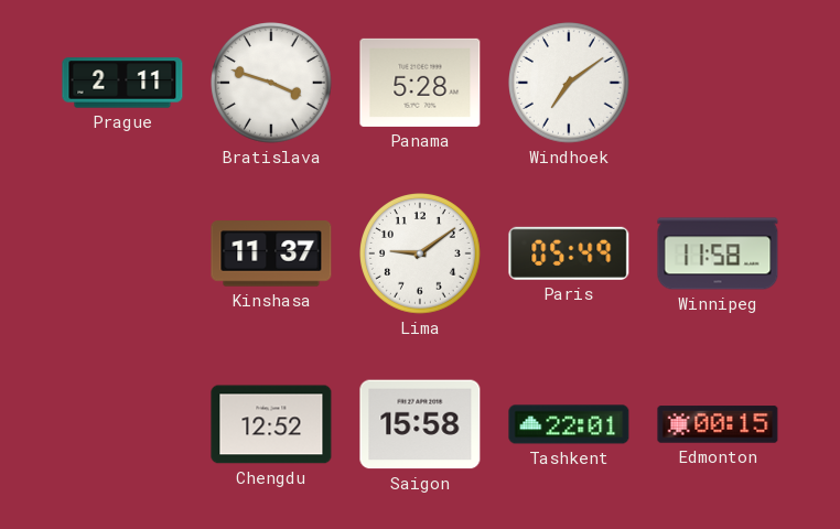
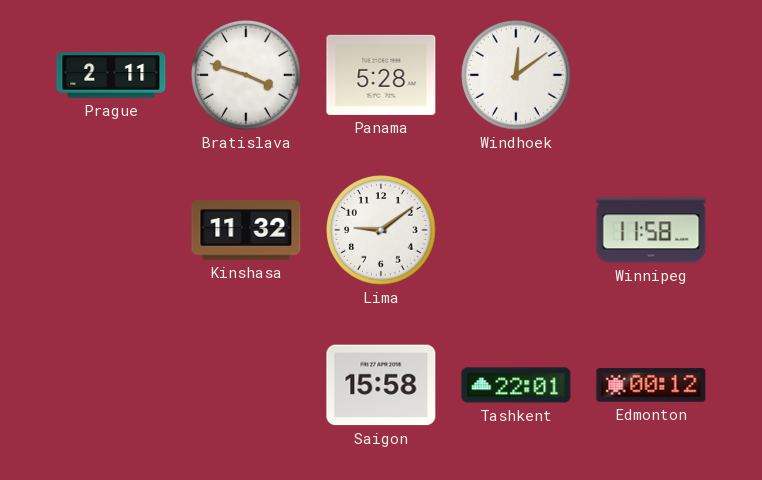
Windhoek: 7:09 -> 12:09 (516, 75)
Kinshasa: 11:37 -> 11:32 (246, 230)
Paris: 05:49 -> none (569, 253)
Chengdu: 12:52 -> none (271, 424)
Edmonton: 00:15 -> 00:12 (651, 385)
